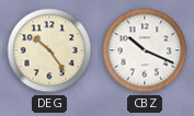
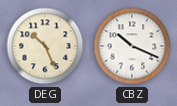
DEG: 10:24 -> 10:26 (45, 46)
